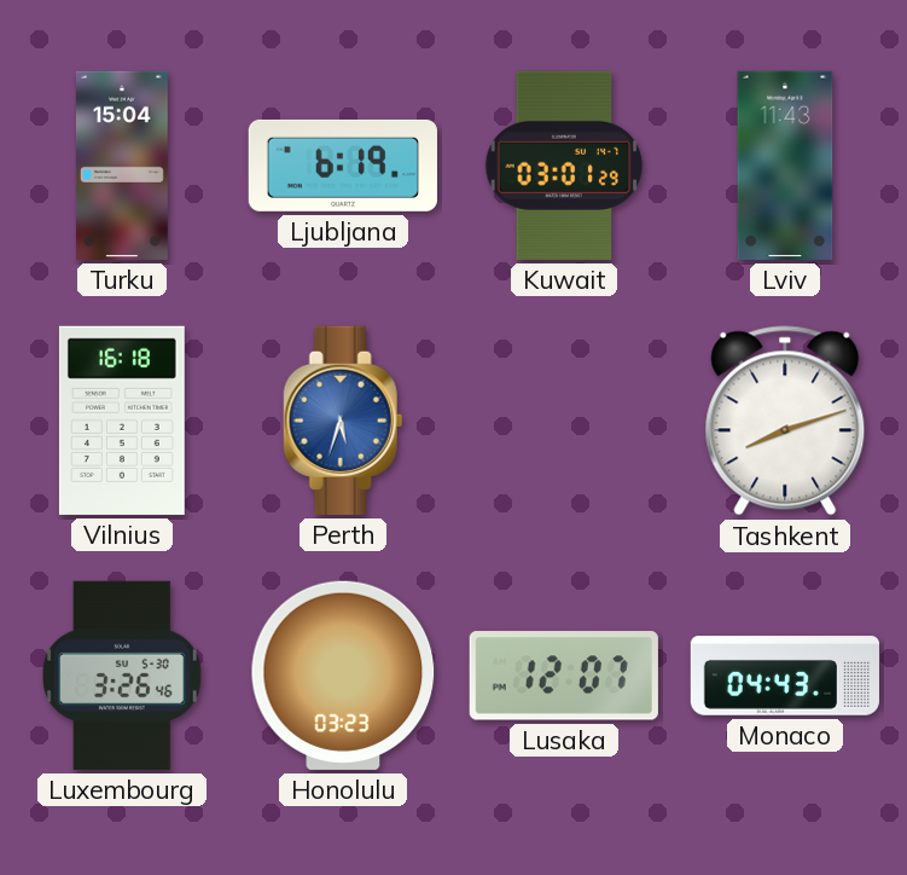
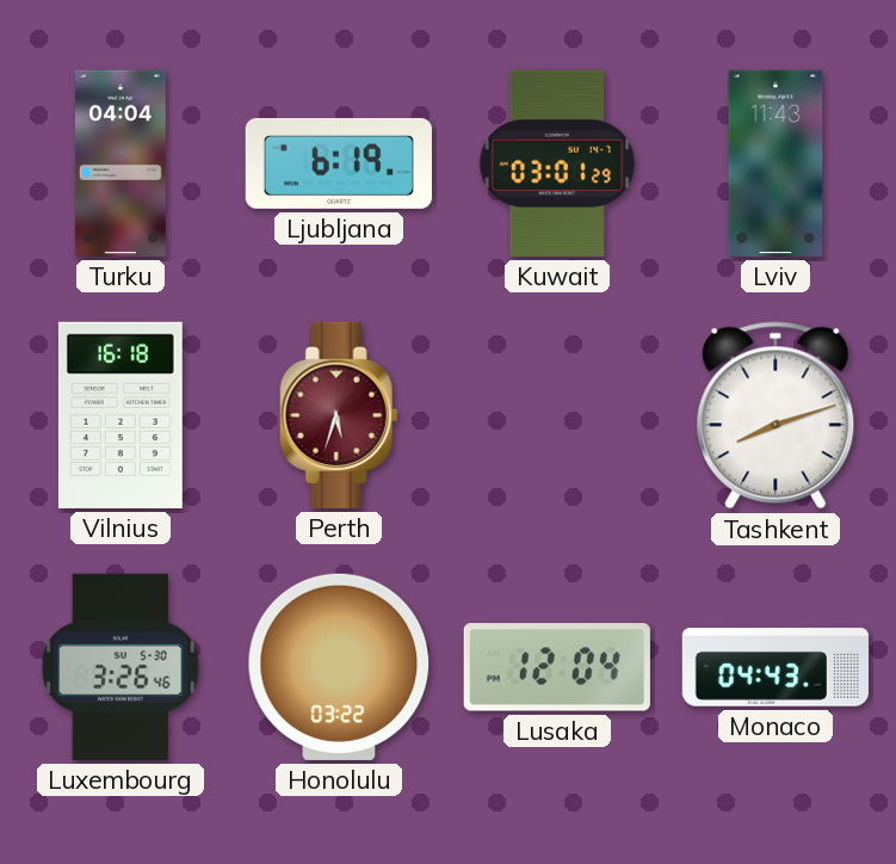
Turku: 15:04 -> 04:04 (121, 163)
Perth dial: blue -> burgundy (339, 415)
Honolulu: 03:23 -> 03:22 (339, 667)
Lusaka: 12:07 -> 12:04 (557, 667)
